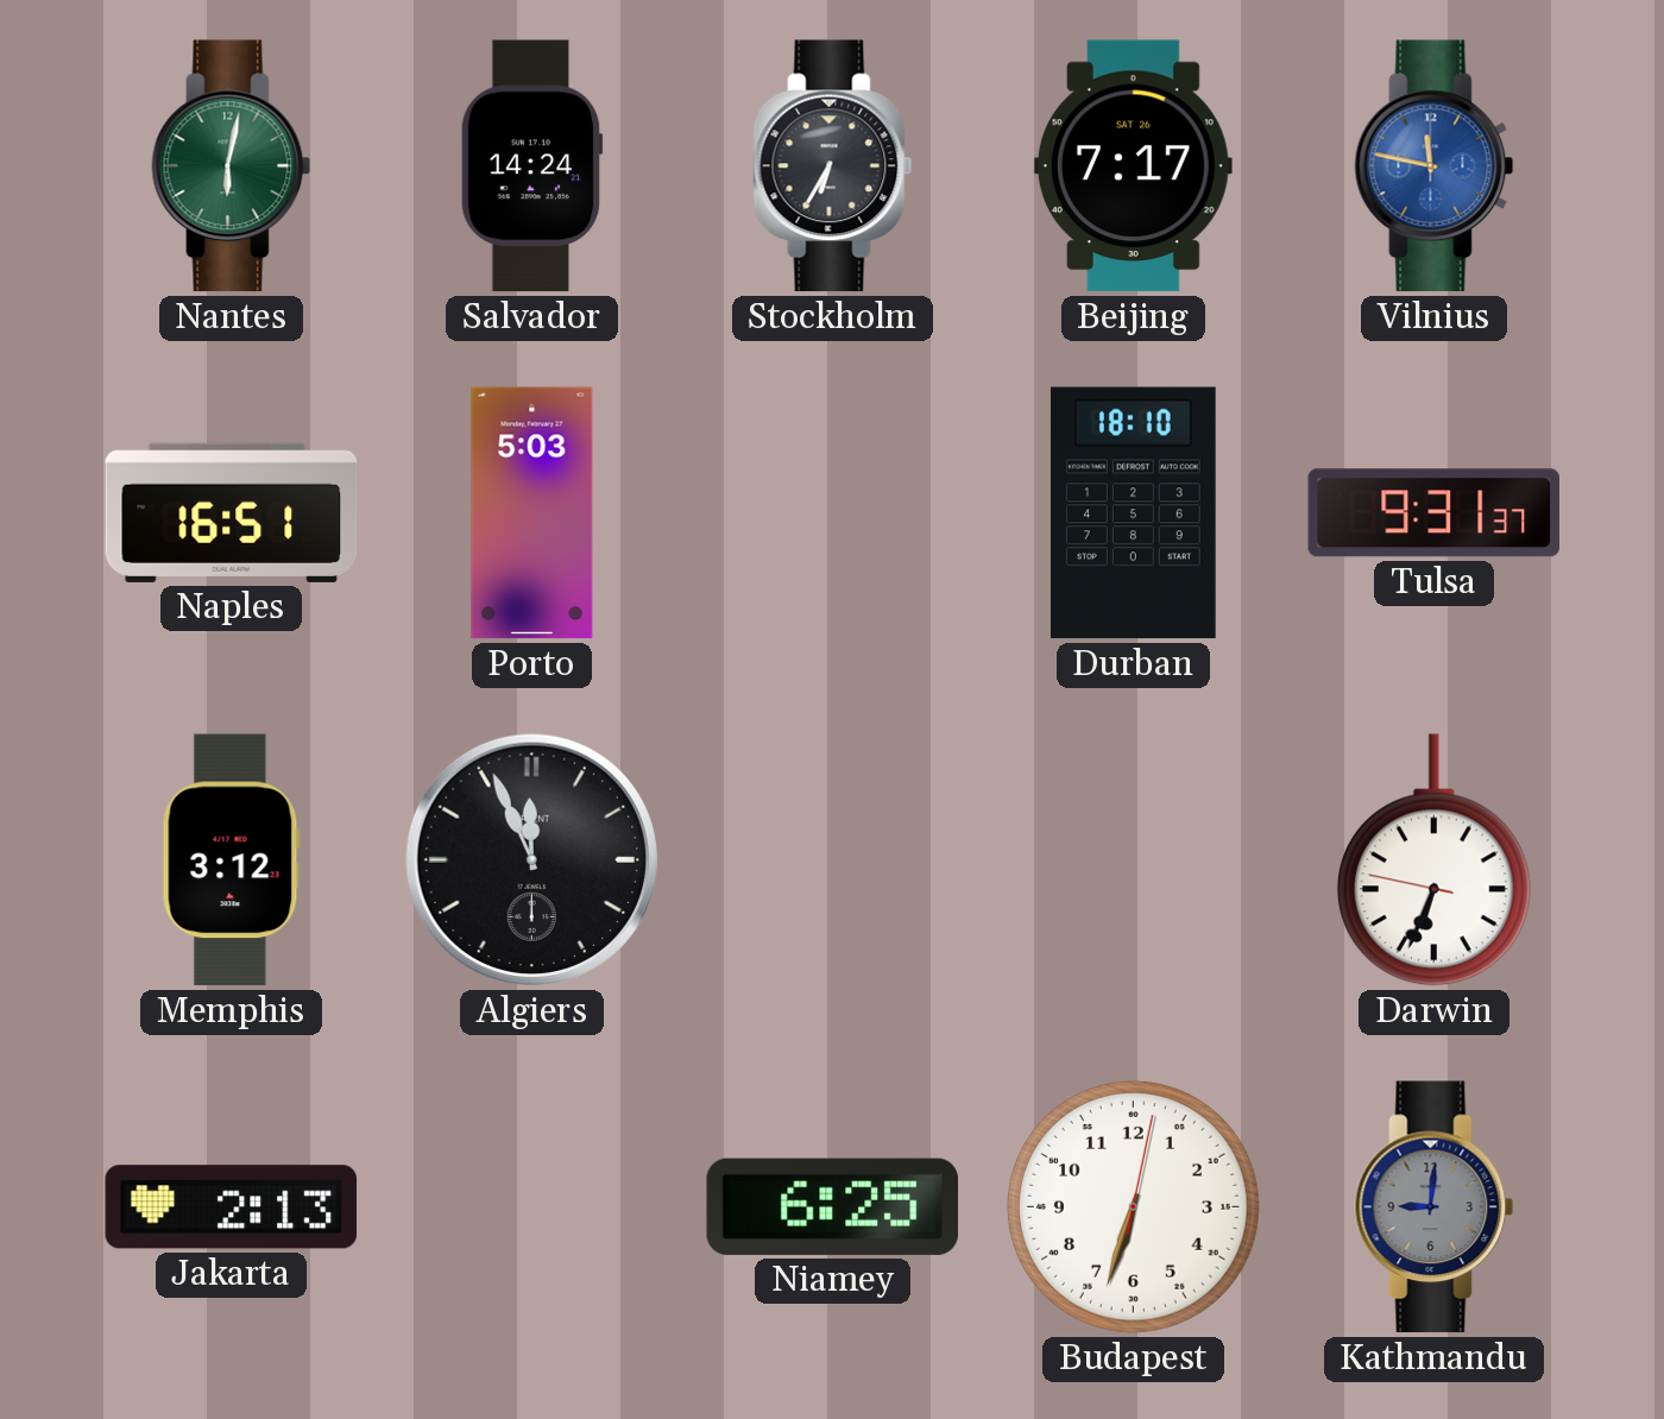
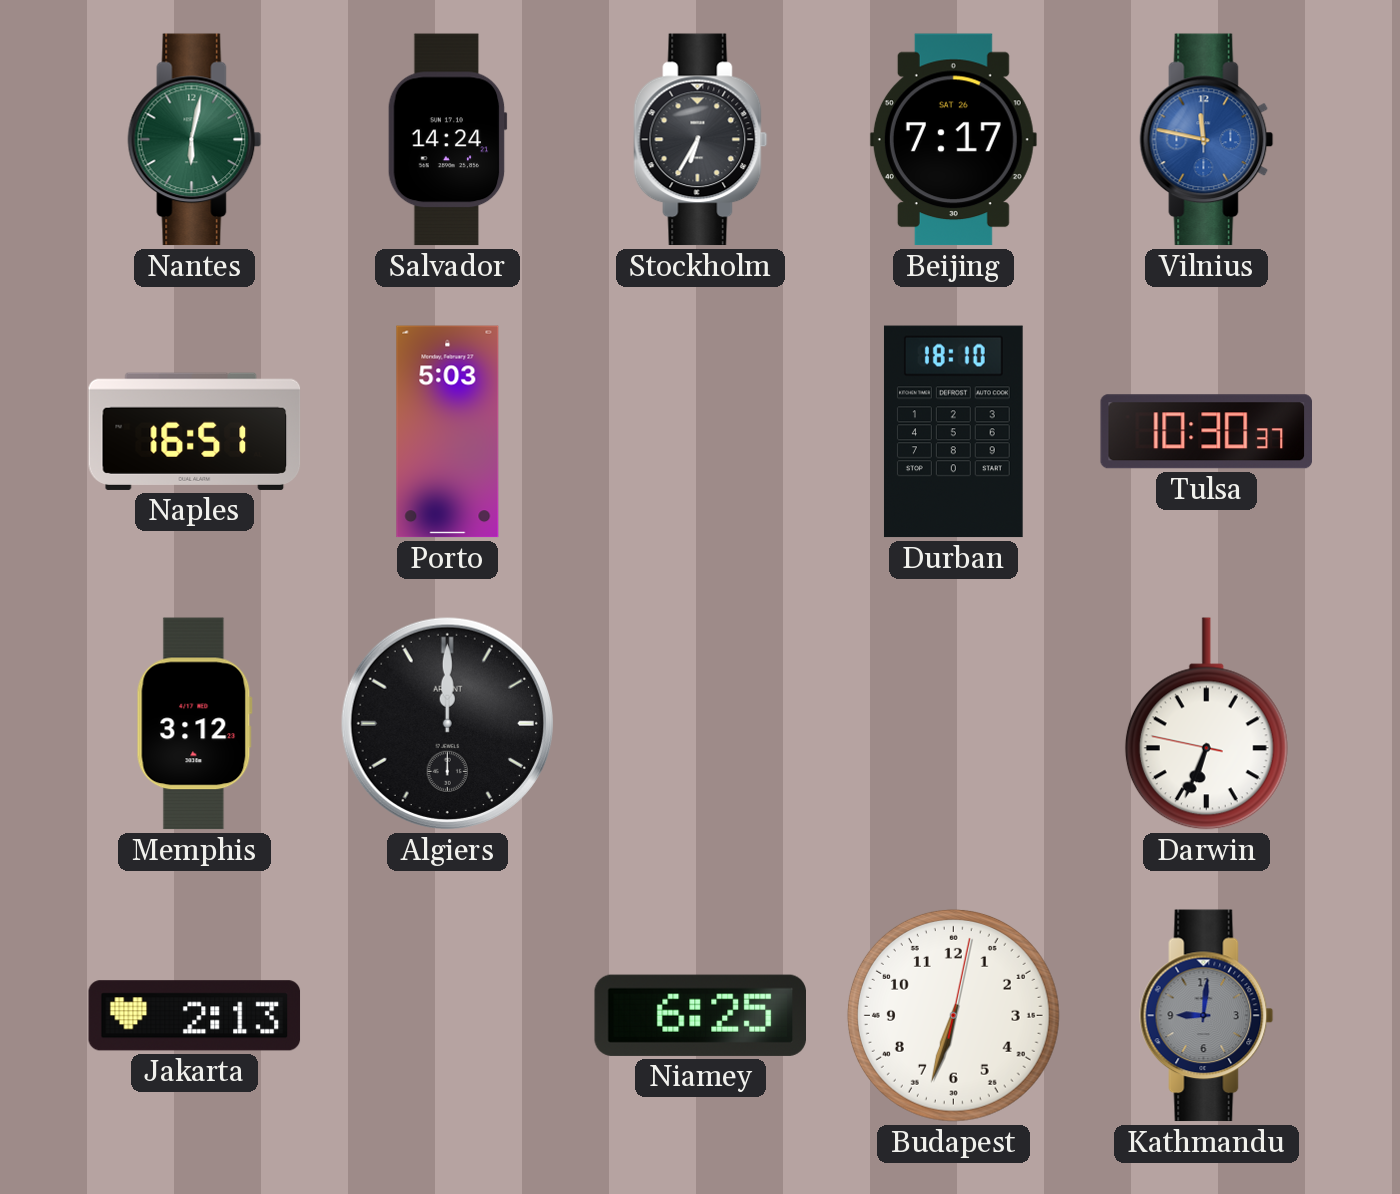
Tulsa: 9:31 -> 10:30 (1206, 432)
Algiers: 11:56 -> 12:00 (447, 723)
